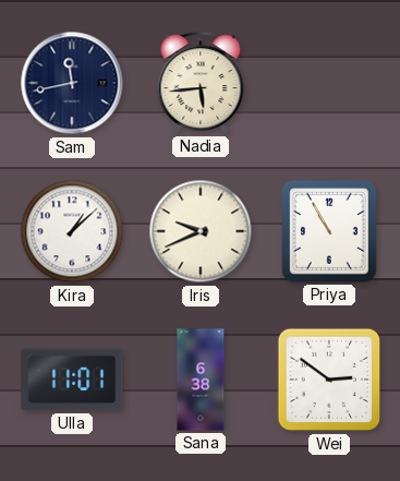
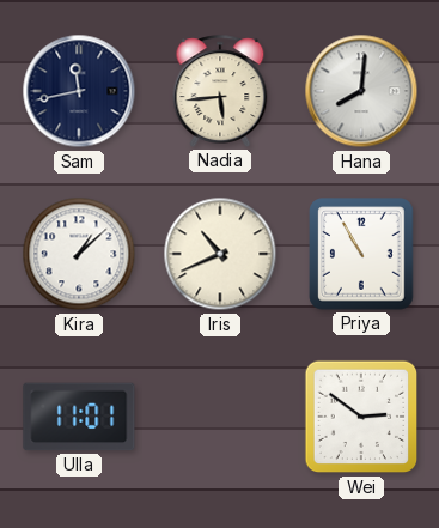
Hana: none -> 8:01 (361, 91)
Iris: 9:41 -> 10:41 (220, 254)
Sana: 6:38 -> none (201, 380)
